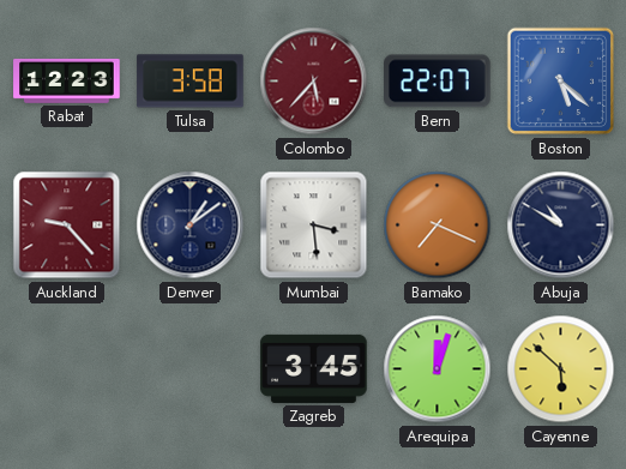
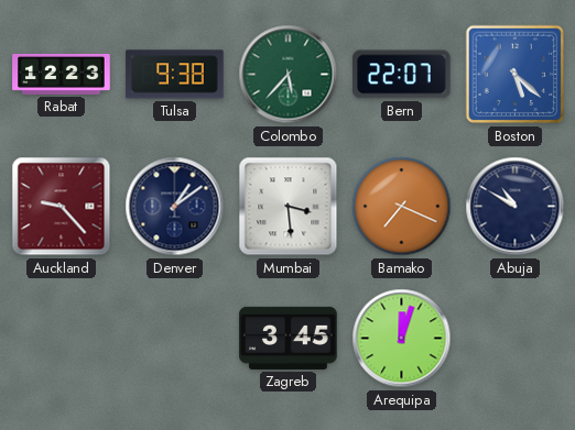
Tulsa: 3:58 -> 9:38 (175, 75)
Colombo dial: burgundy -> green (289, 75)
Cayenne: 5:52 -> none (561, 369)
